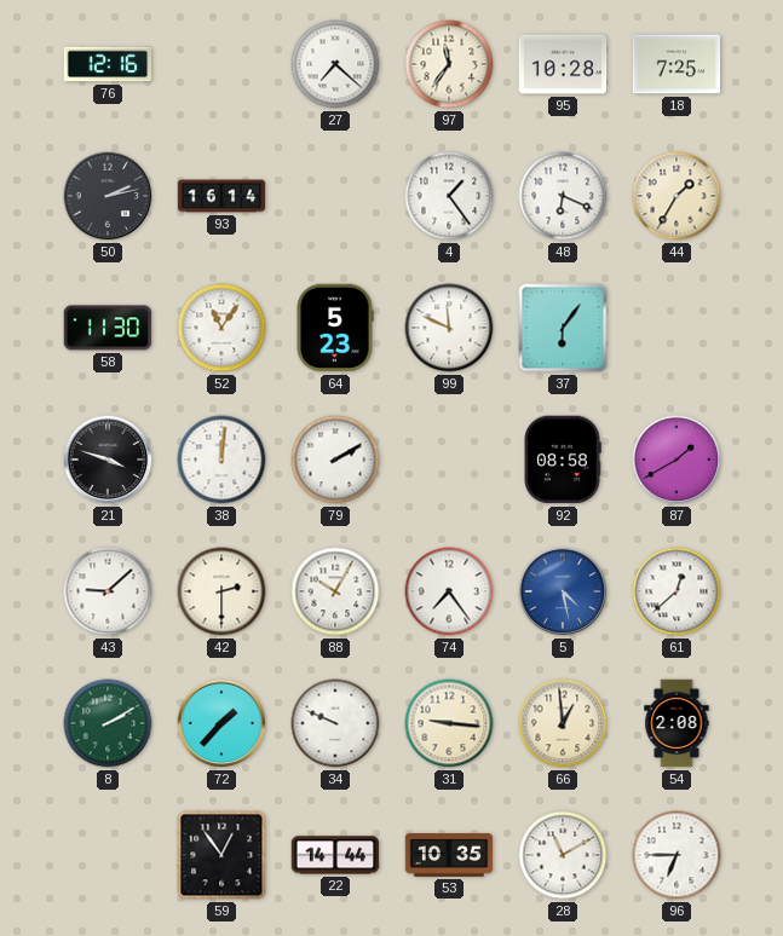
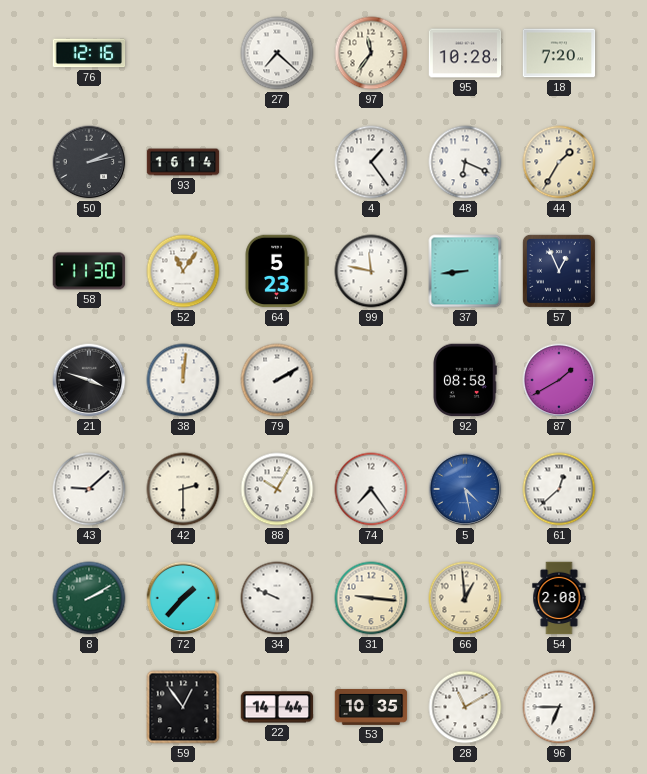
18: 7:25 -> 7:20 (559, 53)
99: 11:49 -> 11:47 (371, 271)
37: 6:06 -> 8:44 (465, 271)
57: none -> 12:56 (559, 271)
